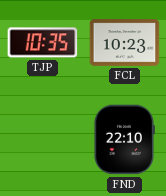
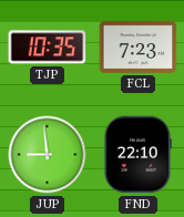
FCL: 10:23 -> 7:23 (139, 48)
JUP: none -> 8:59 (48, 155)
